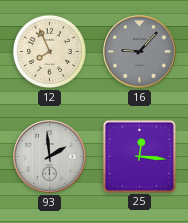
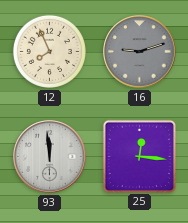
16: 9:07 -> 9:12 (140, 52)
93: 1:59 -> 11:59 (50, 157)
